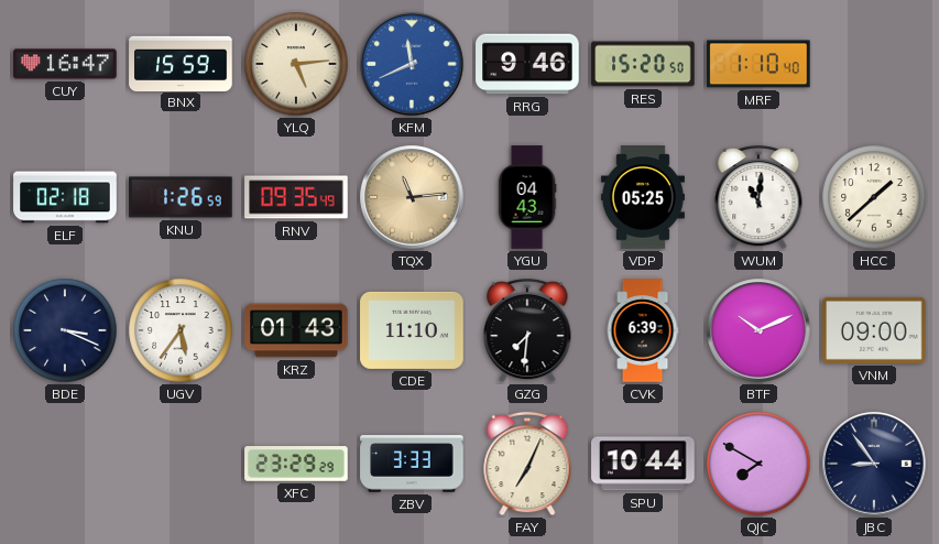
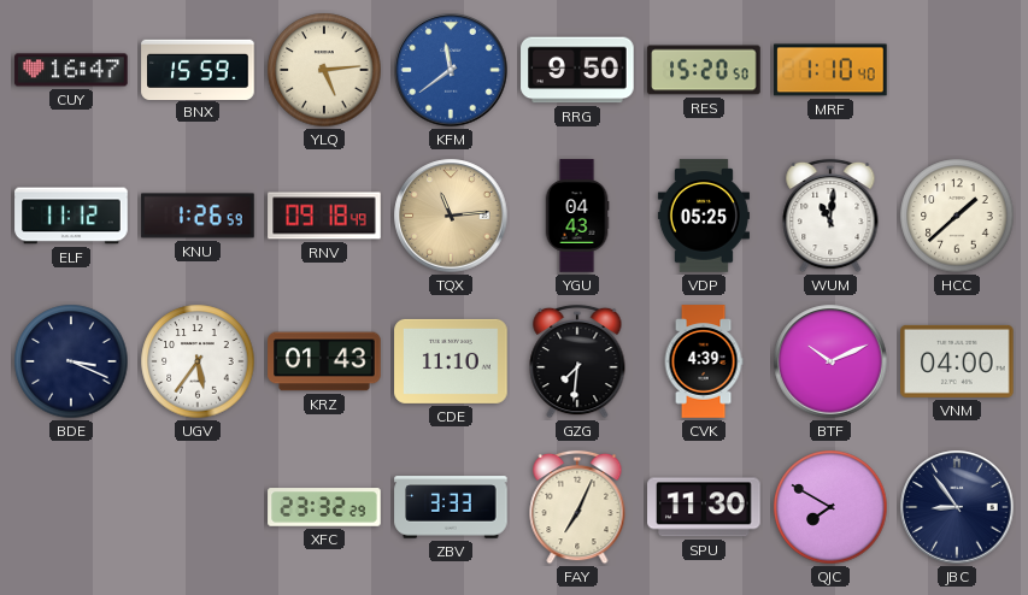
KFM: 11:41 -> 11:39 (451, 70)
RRG: 9:46 -> 9:50 (577, 70)
ELF: 02:18 -> 11:12 (71, 216)
RNV: 09:35 -> 09:18 (324, 216)
CVK: 6:39 -> 4:39 (704, 361)
VNM: 09:00 -> 04:00 (957, 361)
XFC: 23:29 -> 23:32 (324, 507)
SPU: 10:44 -> 11:30 (704, 507)
